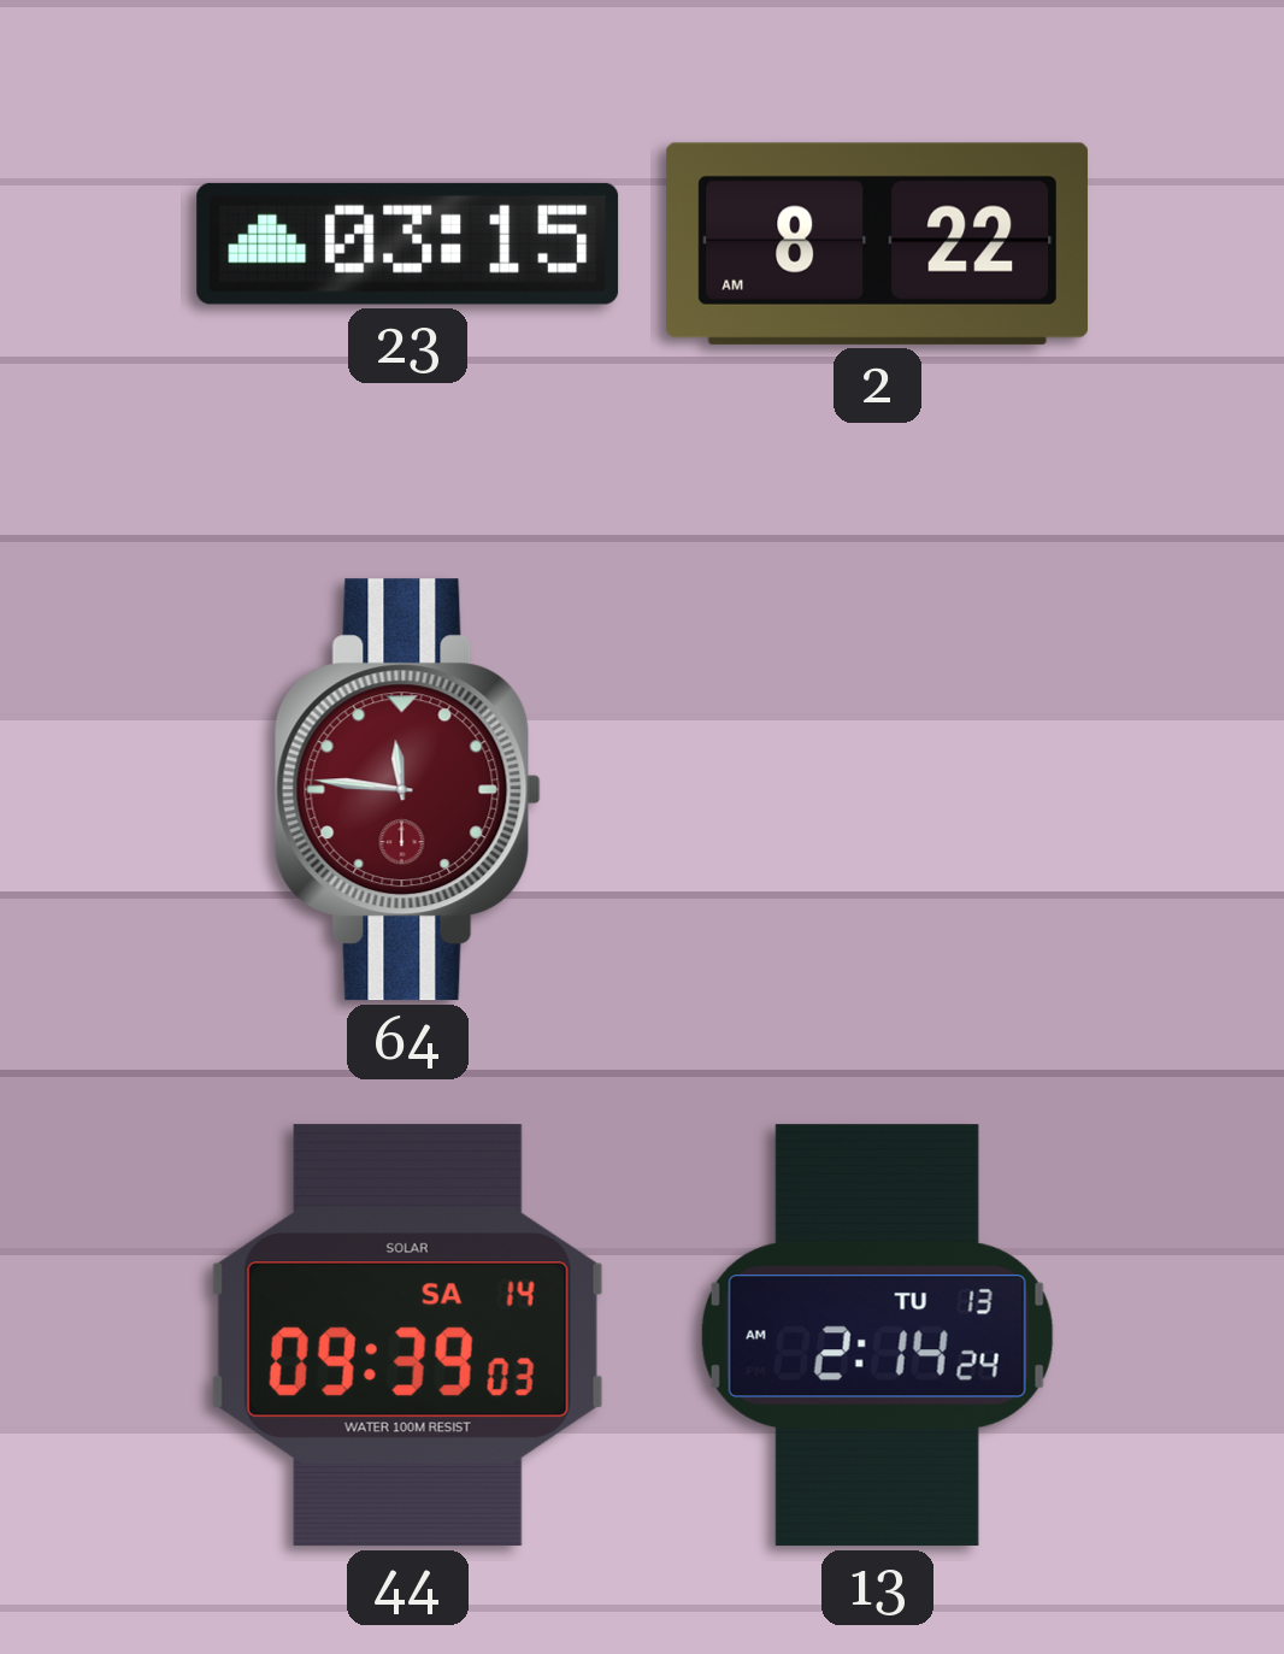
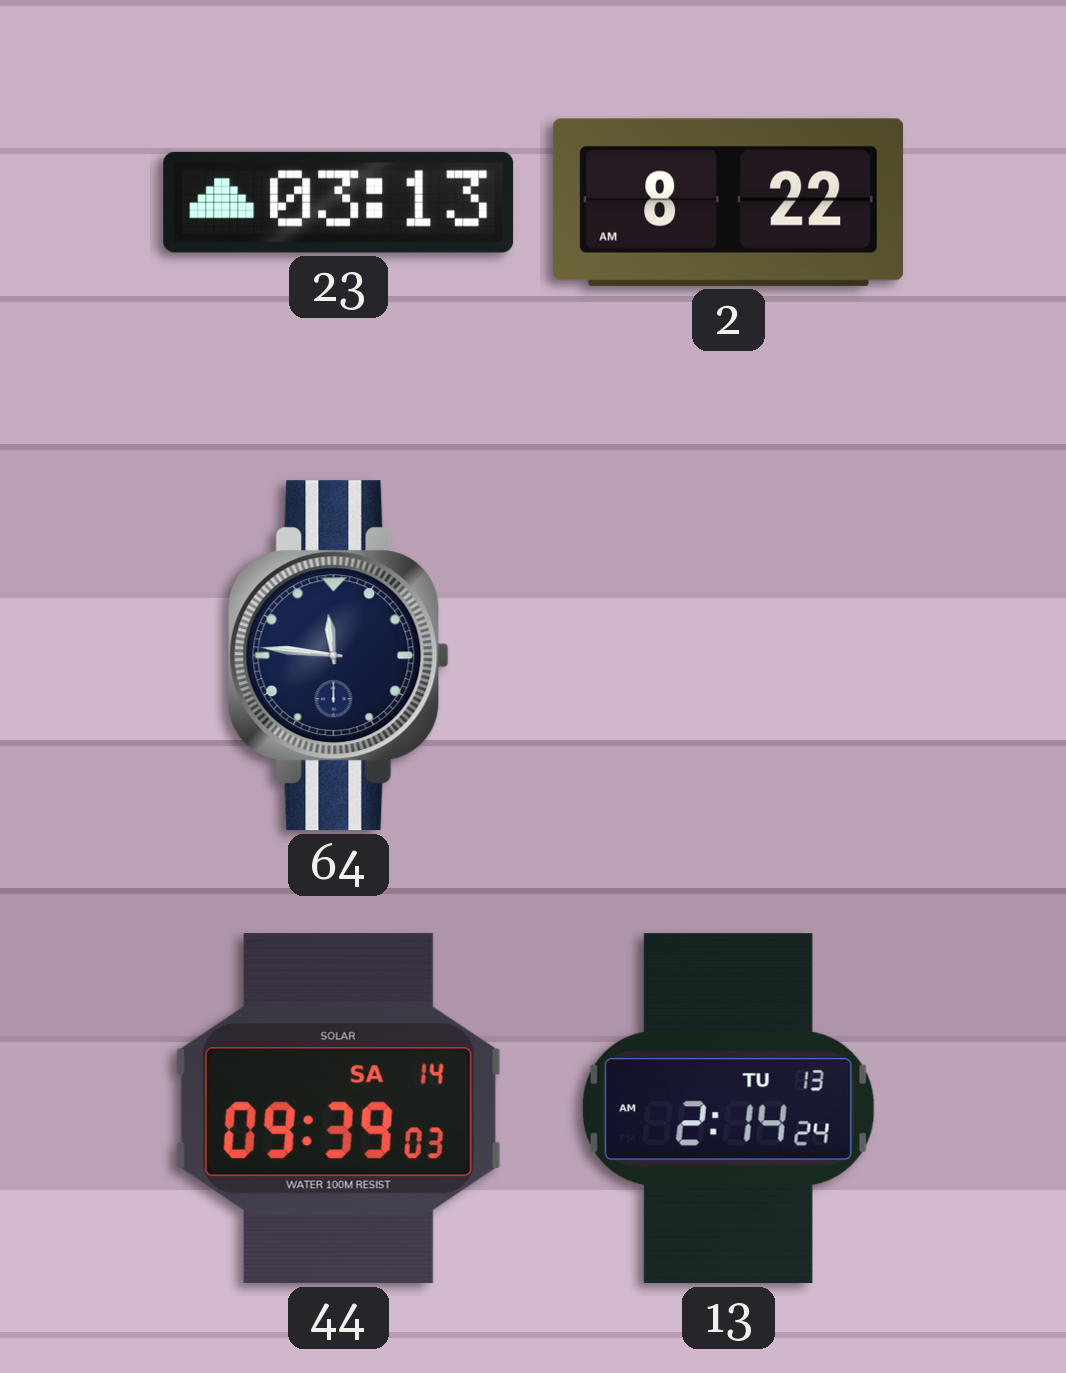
23: 03:15 -> 03:13 (339, 202)
64 dial: burgundy -> navy (338, 656)
